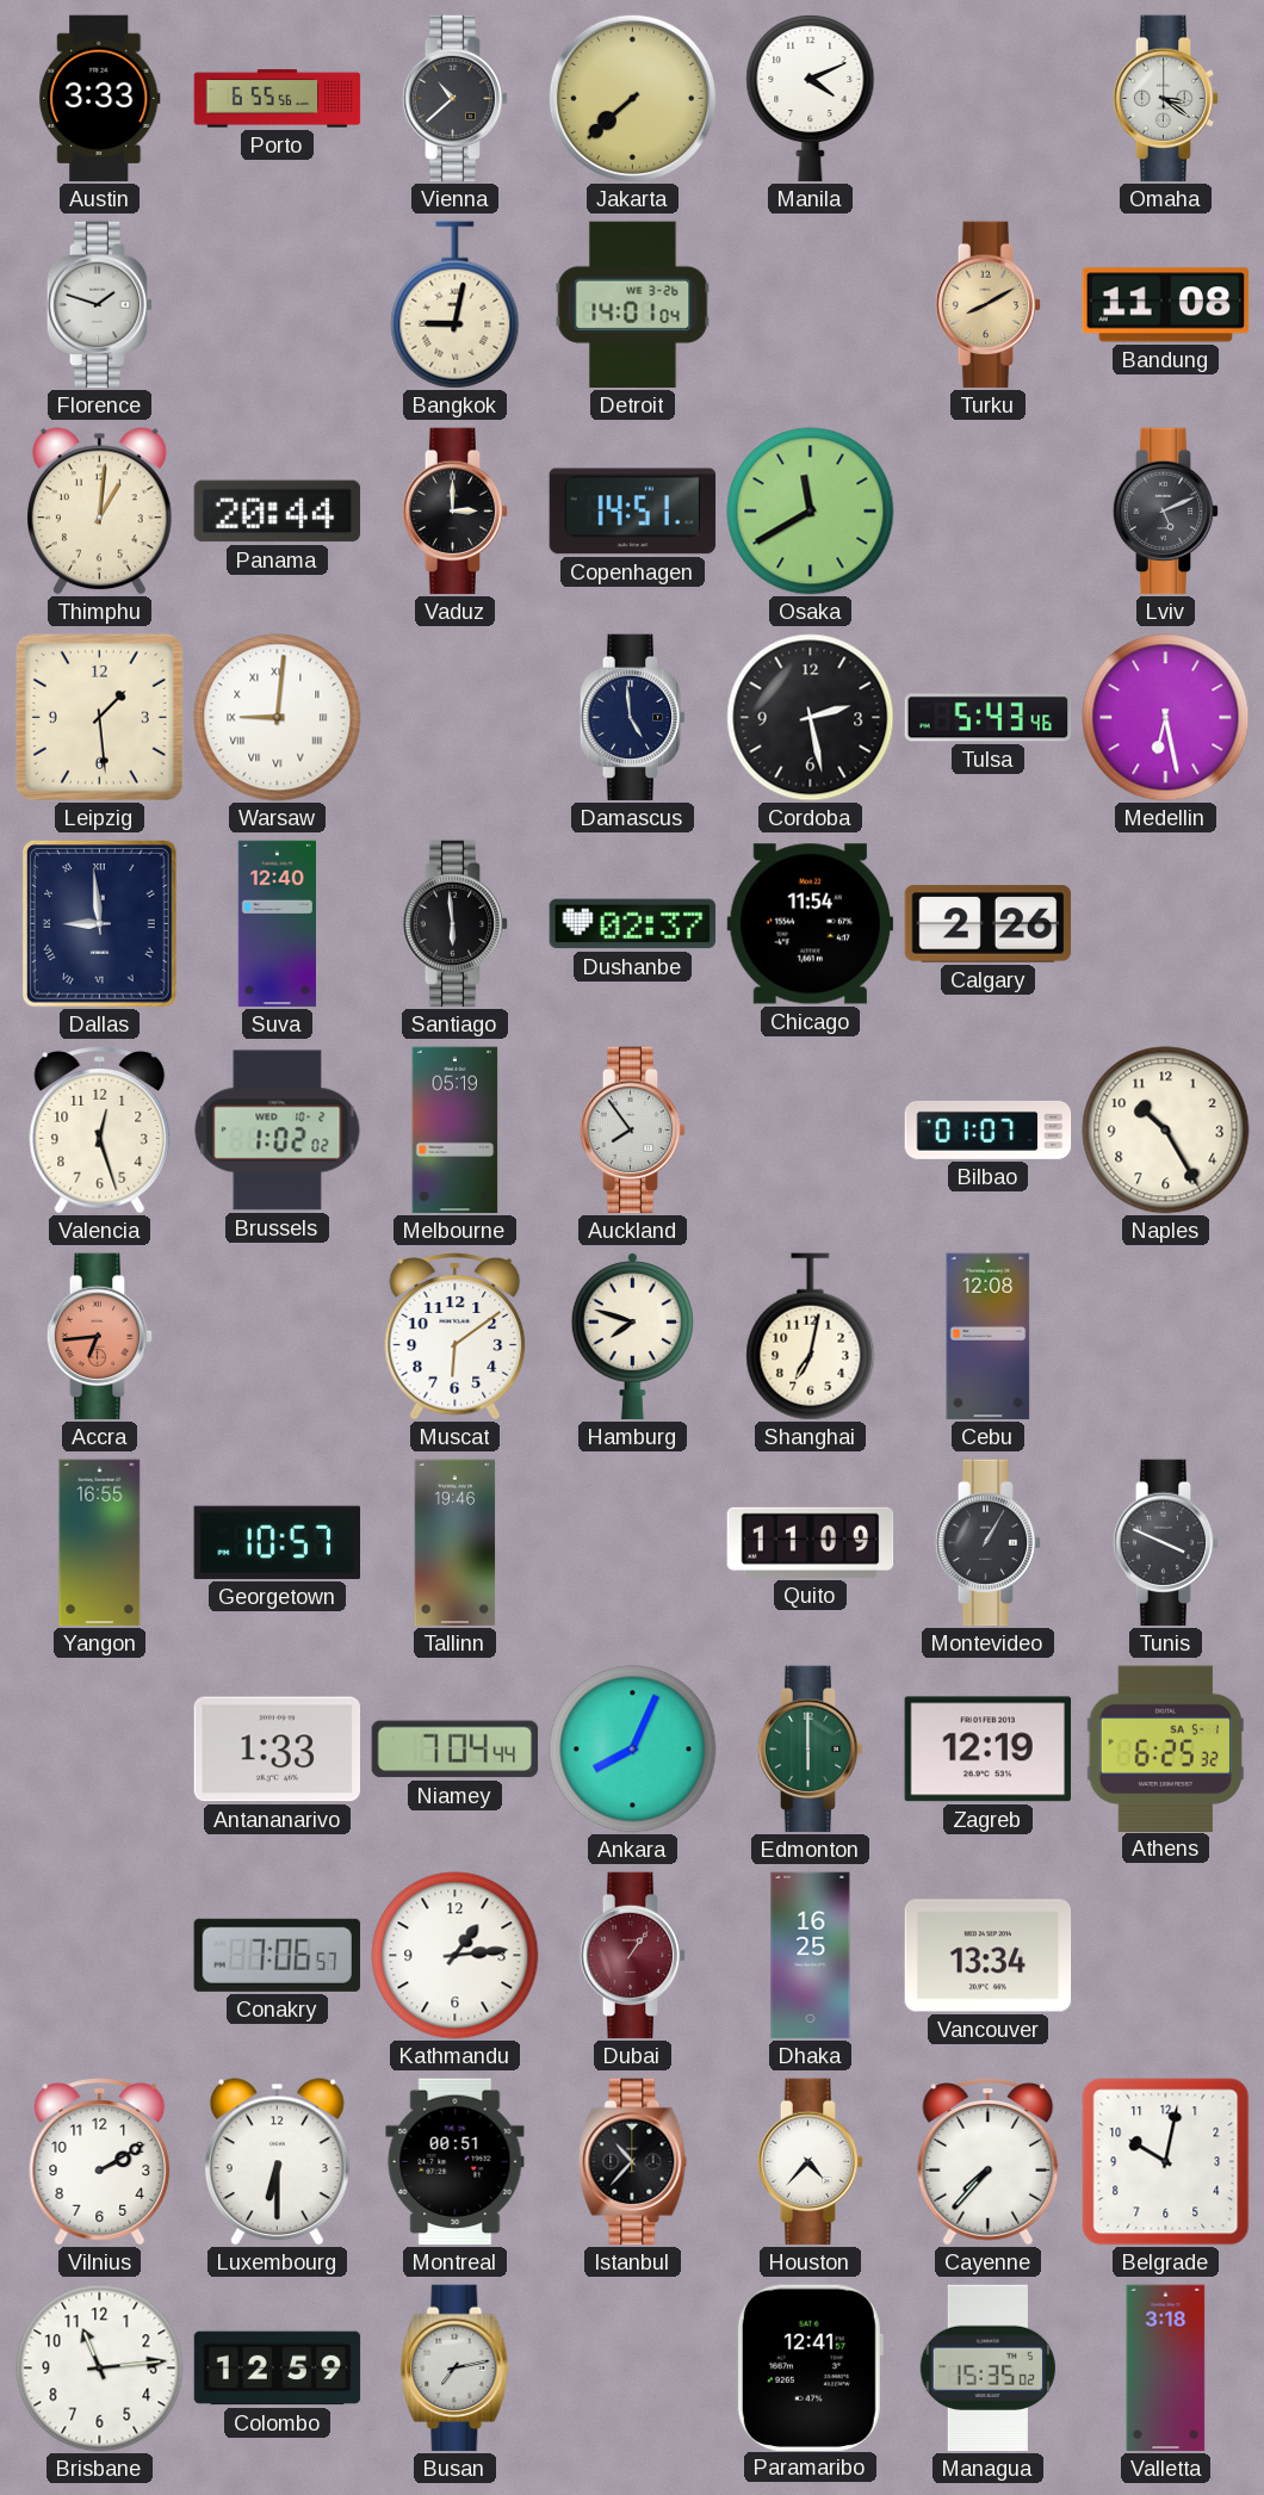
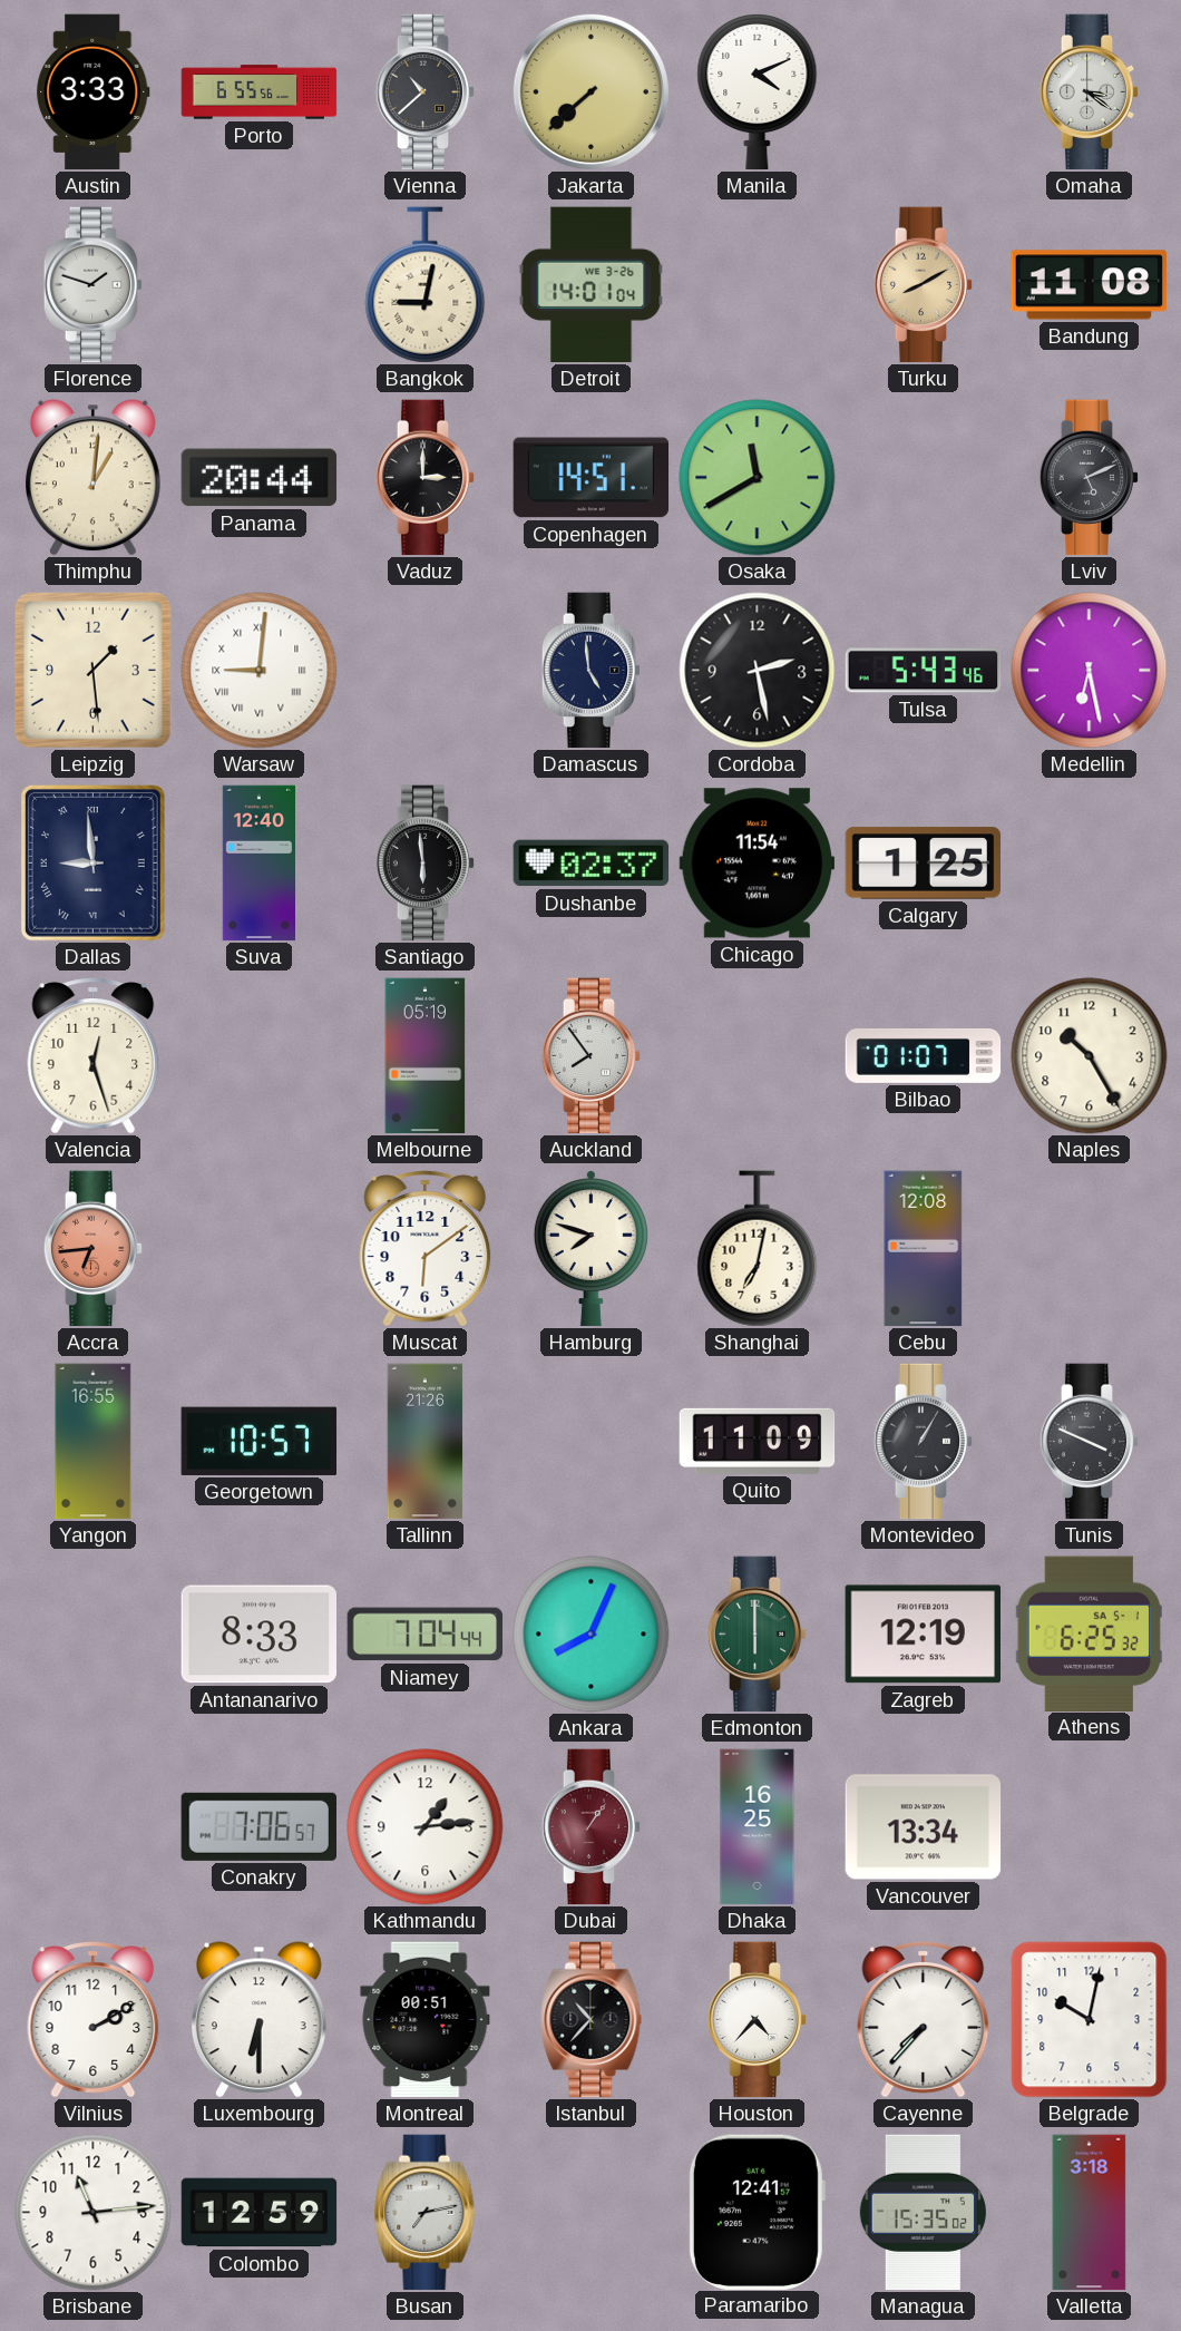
Calgary: 2:26 -> 1:25 (924, 864)
Brussels: 1:02 -> none (278, 1131)
Tallinn: 19:46 -> 21:26 (426, 1442)
Antananarivo: 1:33 -> 8:33 (258, 1635)
